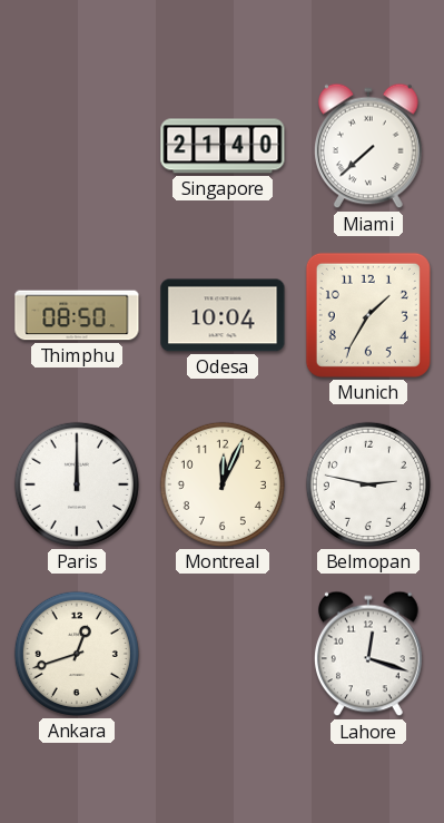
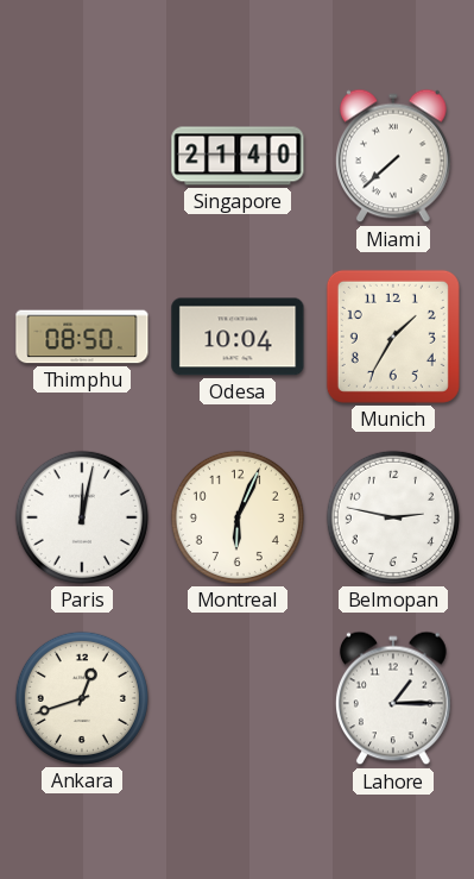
Paris: 12:00 -> 12:02 (82, 517)
Montreal: 12:04 -> 6:04 (238, 517)
Lahore: 12:18 -> 1:15 (394, 698)
